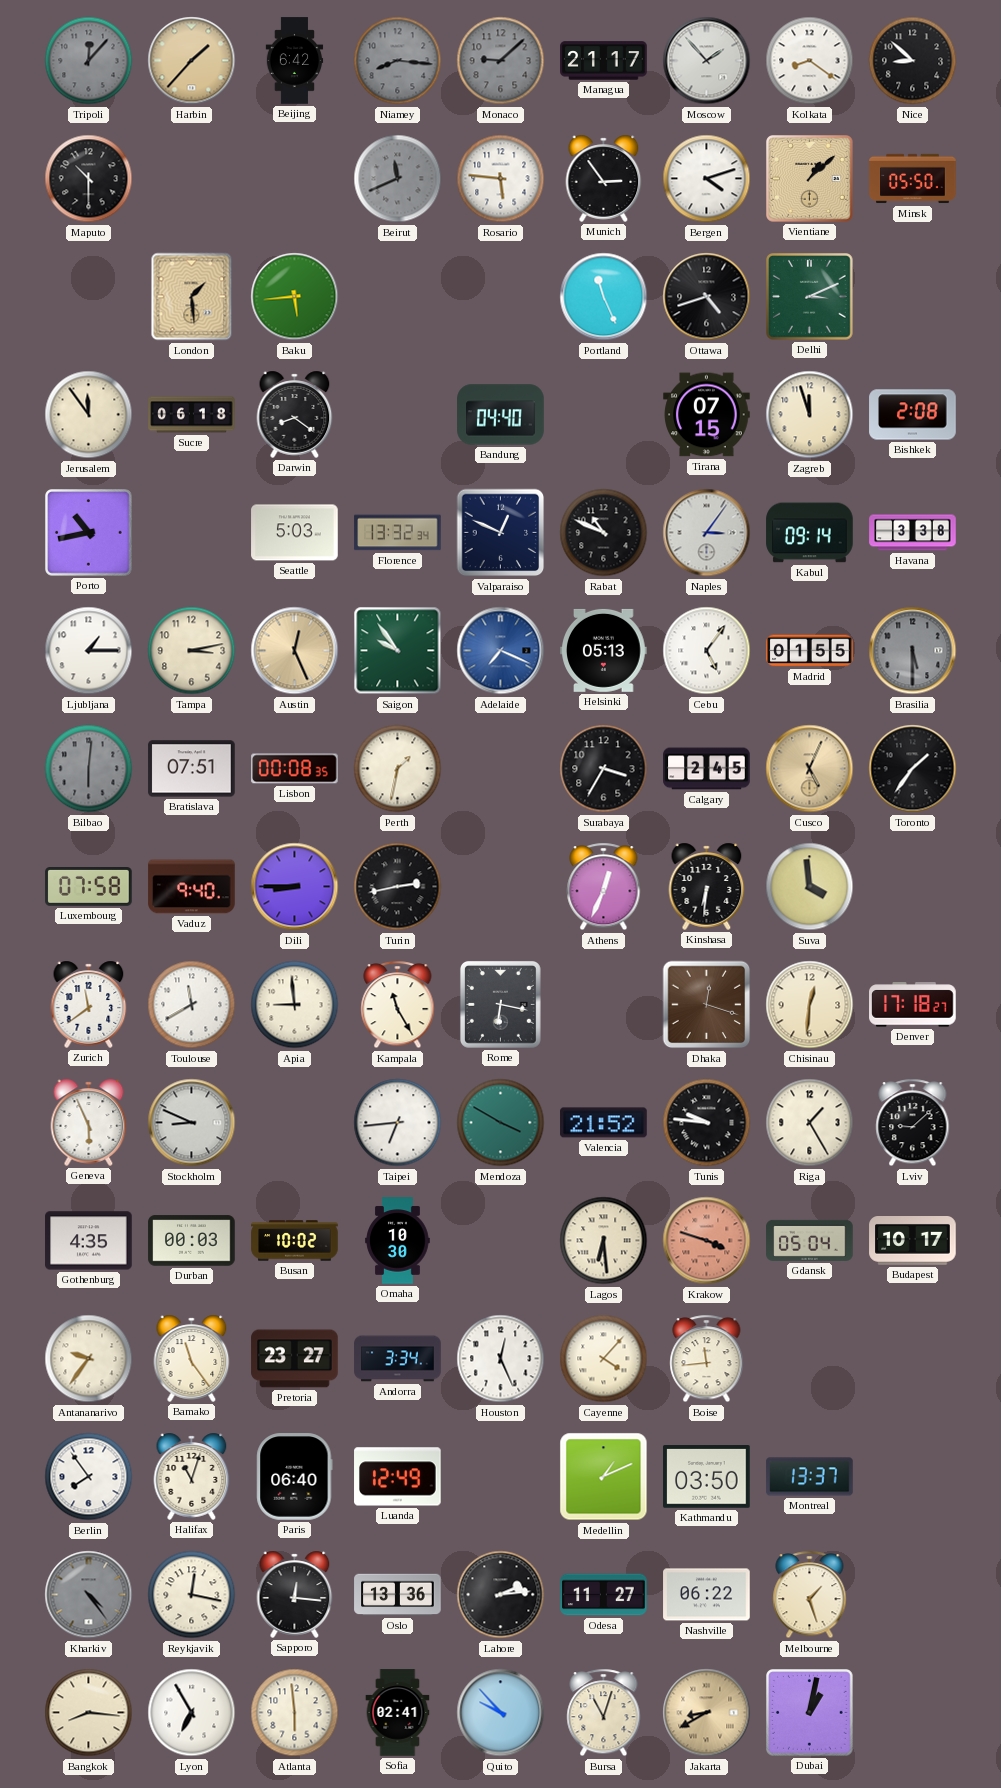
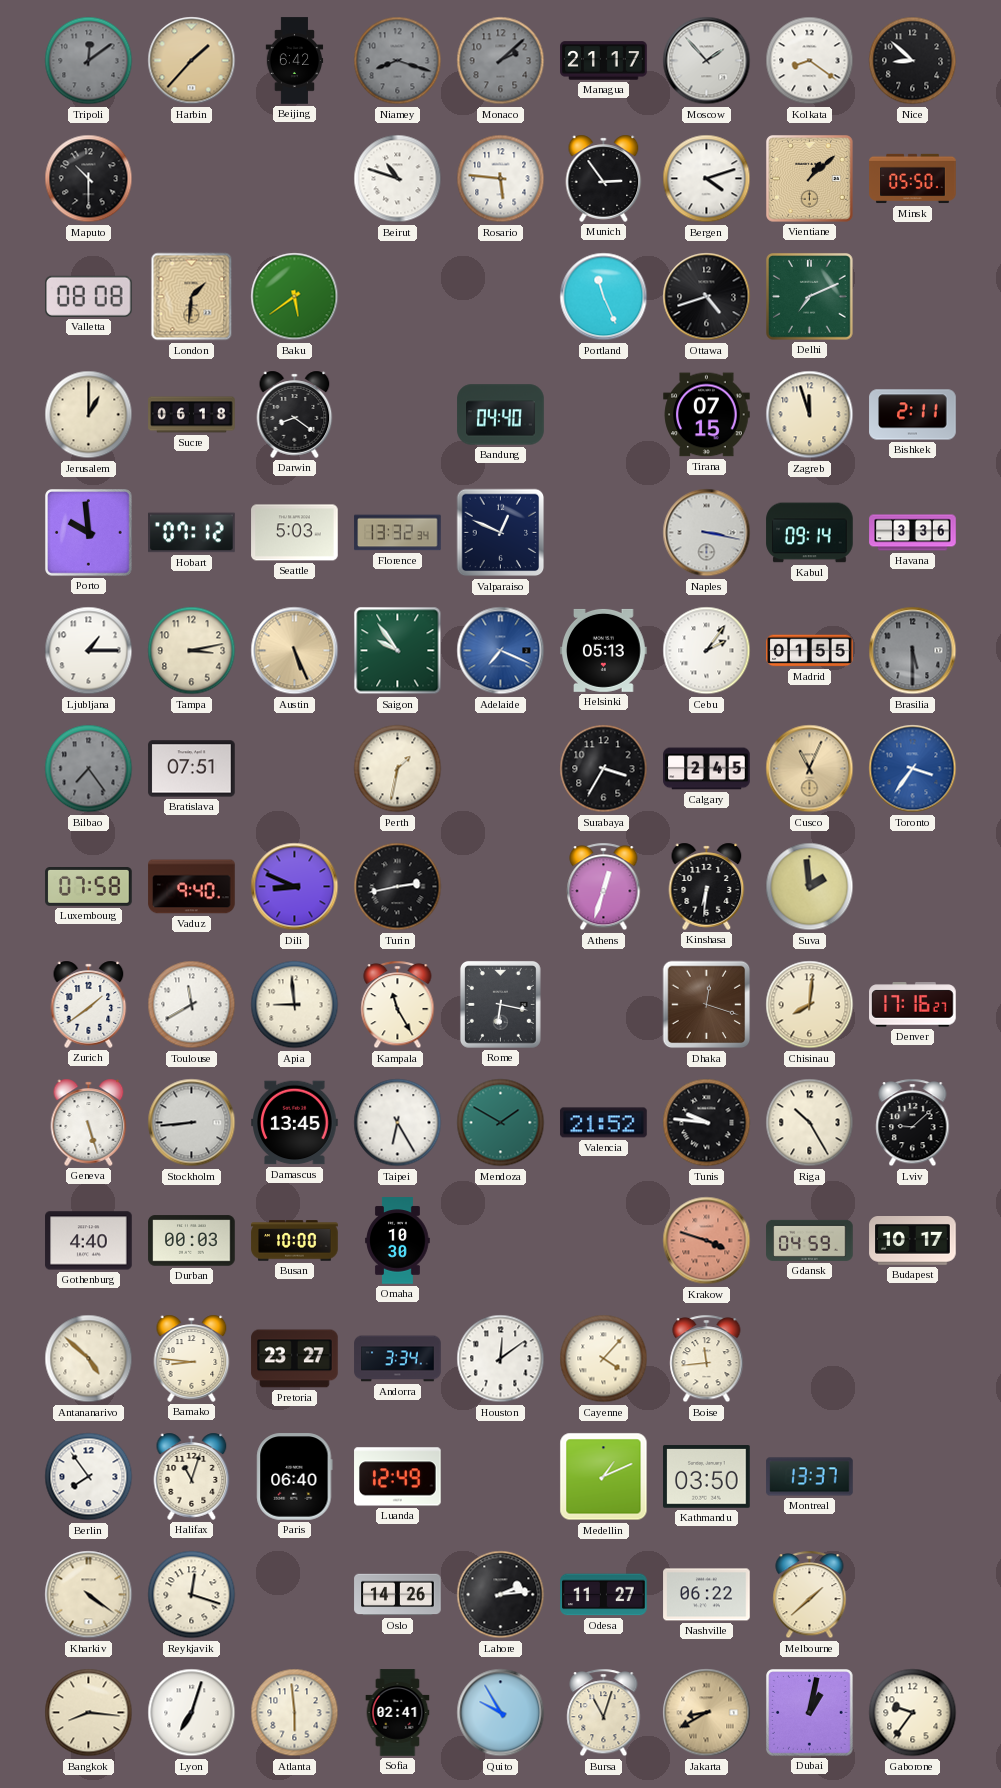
Tripoli: 12:07 -> 12:09 (89, 61)
Niamey: 8:16 -> 8:18 (398, 61)
Monaco: 9:08 -> 2:08 (501, 61)
Beirut: 11:41 -> 10:48 (398, 179)
Beirut dial: grey -> white (398, 179)
Valletta: none -> 08:08 (89, 296)
London: 1:29 -> 1:31 (192, 297)
Baku: 5:44 -> 5:39 (295, 297)
Delhi: 3:11 -> 7:11 (810, 297)
Jerusalem: 11:54 -> 1:00 (89, 415)
Bishkek: 2:08 -> 2:11 (913, 415)
Porto: 10:43 -> 9:59 (89, 533)
Hobart: none -> 07:12 (192, 533)
Rabat: 10:49 -> none (604, 533)
Naples: 3:06 -> 3:17 (707, 533)
Havana: 3:38 -> 3:36 (913, 533)
Austin: 12:26 -> 5:26 (295, 651)
Cebu: 5:06 -> 2:06 (707, 651)
Bilbao: 6:01 -> 7:24 (89, 769)
Lisbon: 00:08 -> none (295, 769)
Cusco: 5:04 -> 11:04 (810, 769)
Toronto: 1:36 -> 3:36 (913, 769)
Toronto dial: black -> blue (913, 769)
Dili: 8:45 -> 8:49 (295, 887)
Athens: 12:34 -> 12:33 (604, 887)
Suva: 3:59 -> 1:59 (810, 887)
Zurich: 11:39 -> 1:39 (89, 1004)
Chisinau: 12:31 -> 8:01 (810, 1005)
Denver: 17:18 -> 17:16 (913, 1005)
Geneva: 5:56 -> 5:27 (89, 1122)
Stockholm: 8:49 -> 8:44 (192, 1123)
Damascus: none -> 13:45 (295, 1123)
Taipei: 6:44 -> 6:25 (398, 1123)
Mendoza: 3:50 -> 1:50 (501, 1123)
Riga: 1:25 -> 10:25 (810, 1123)
Gothenburg: 4:35 -> 4:40 (89, 1241)
Busan: 10:02 -> 10:00 (295, 1241)
Lagos: 6:29 -> none (604, 1241)
Gdansk: 05:04 -> 04:59 (810, 1240)
Antananarivo: 9:36 -> 4:52 (89, 1359)
Bamako: 11:24 -> 8:46 (192, 1358)
Houston: 12:26 -> 12:09 (501, 1359)
Kharkiv: 4:24 -> 4:21 (89, 1595)
Kharkiv dial: grey -> cream (89, 1595)
Reykjavik: 12:17 -> 12:18 (192, 1595)
Sapporo: 12:16 -> none (295, 1594)
Oslo: 13:36 -> 14:26 (398, 1595)
Melbourne: 1:27 -> 1:38 (810, 1595)
Lyon: 6:55 -> 7:03 (192, 1713)
Quito: 9:53 -> 9:55 (501, 1713)
Gaborone: none -> 9:36 (913, 1713)
